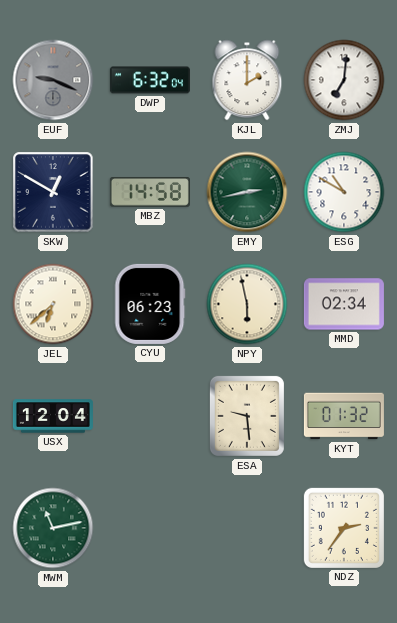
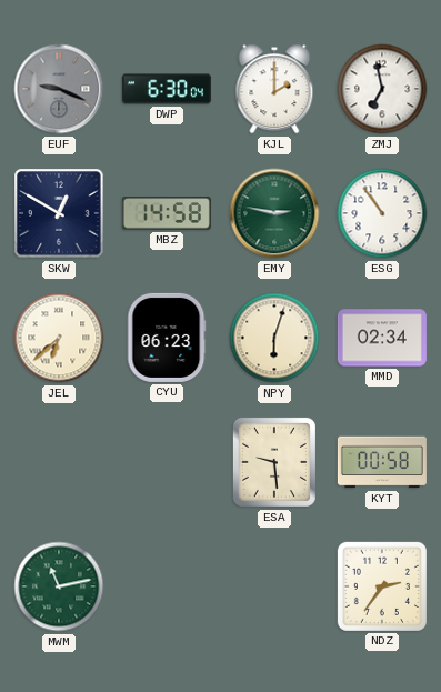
DWP: 6:32 -> 6:30 (167, 89)
ZMJ: 7:01 -> 6:58 (382, 89)
EMY: 2:43 -> 2:47 (274, 213)
ESG: 10:50 -> 10:54 (382, 213)
NPY: 5:58 -> 6:03 (274, 338)
USX: 12:04 -> none (53, 416)
KYT: 01:32 -> 00:58 (382, 462)
